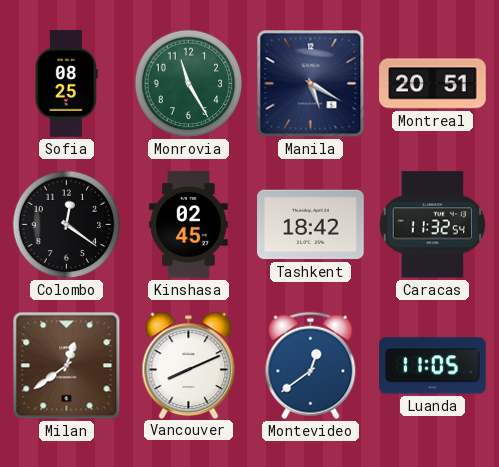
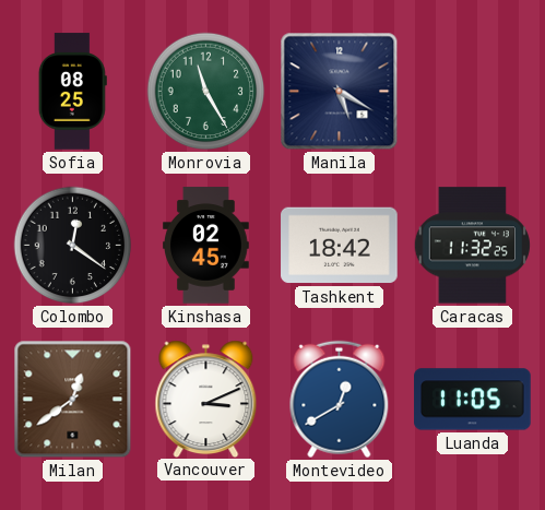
Montreal: 20:51 -> none (433, 84)
Caracas: 11:32:54 -> 11:32:25 (472, 246)
Vancouver: 8:11 -> 3:11 (206, 399)
Montevideo: 12:39 -> 12:40 (340, 400)
